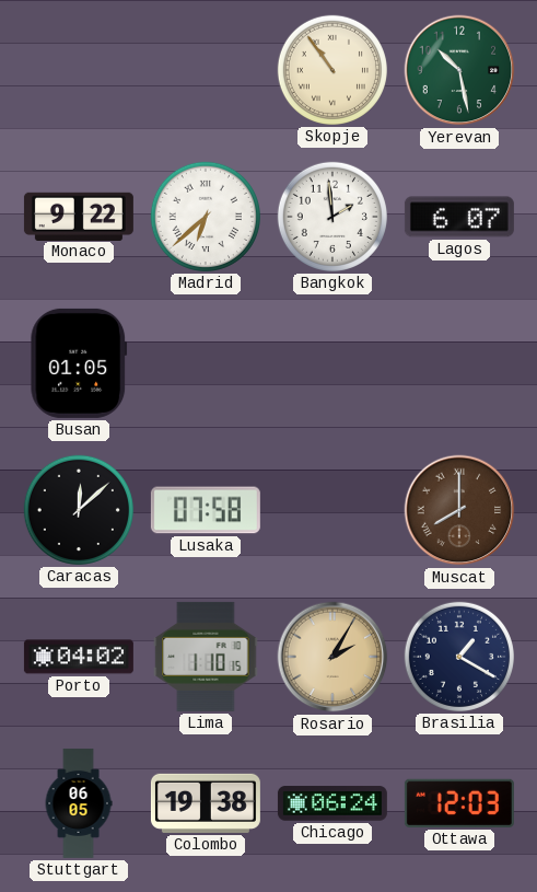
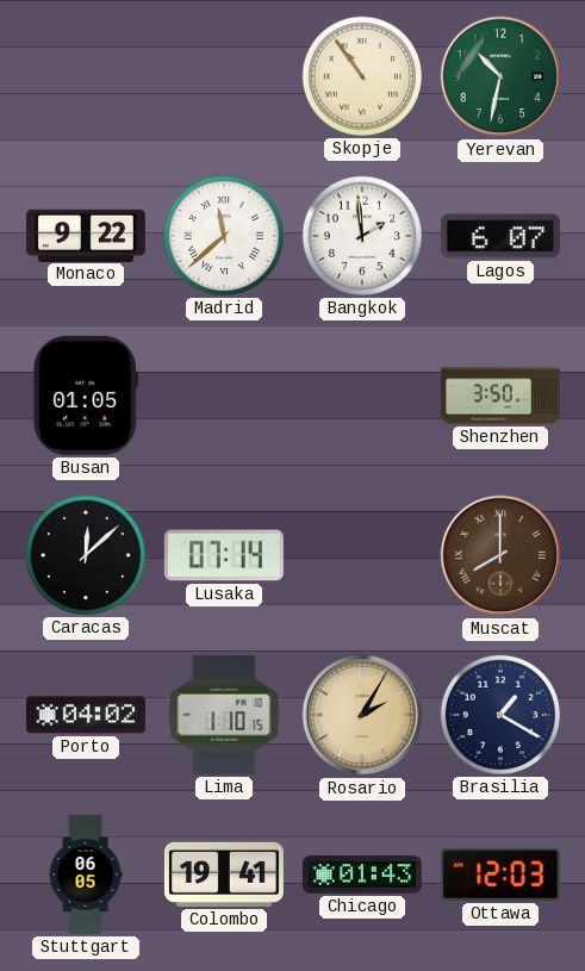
Yerevan: 10:28 -> 10:32 (500, 76)
Madrid: 6:38 -> 11:38 (224, 236)
Shenzhen: none -> 3:50 (500, 396)
Lusaka: 07:58 -> 07:14 (224, 555)
Colombo: 19:38 -> 19:41 (224, 874)
Chicago: 06:24 -> 01:43 (362, 874)
